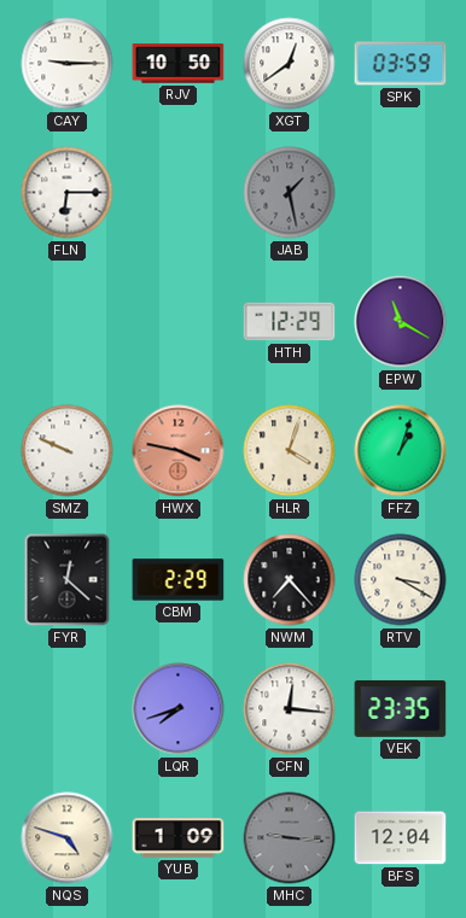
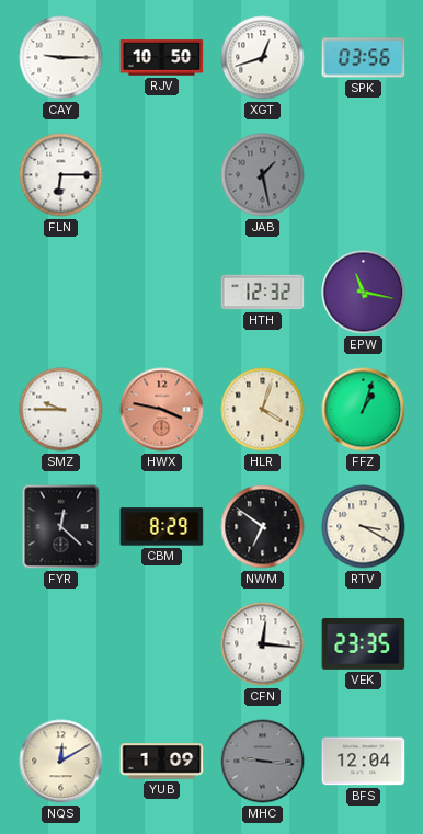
XGT: 12:39 -> 12:42 (263, 58)
SPK: 03:59 -> 03:56 (364, 58)
HTH: 12:29 -> 12:32 (263, 293)
EPW: 11:20 -> 11:17 (364, 293)
SMZ: 9:49 -> 9:45 (61, 410)
CBM: 2:29 -> 8:29 (162, 527)
NWM: 7:23 -> 6:51 (263, 527)
LQR: 7:42 -> none (179, 709)
NQS: 4:48 -> 12:10 (61, 762)
